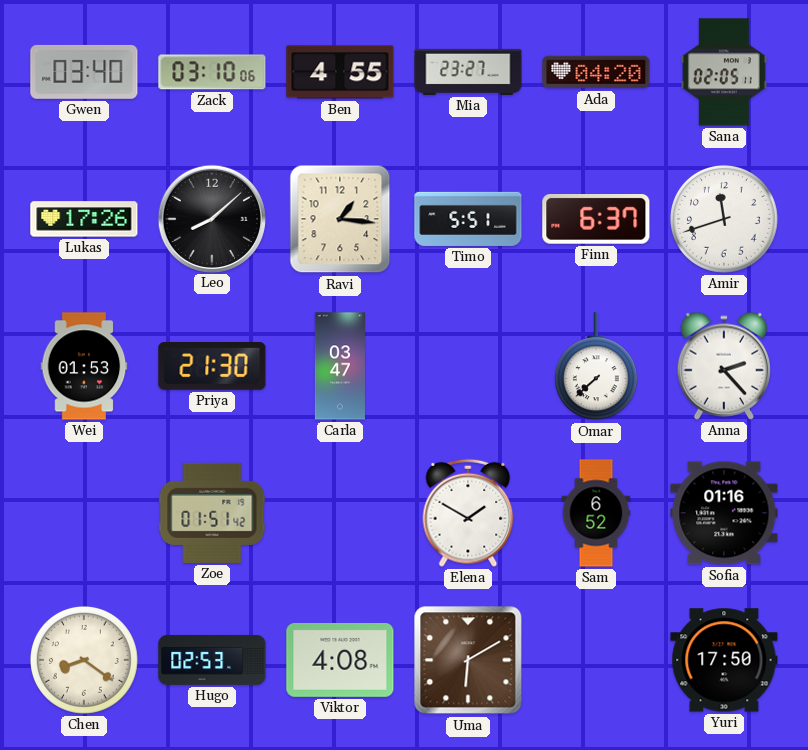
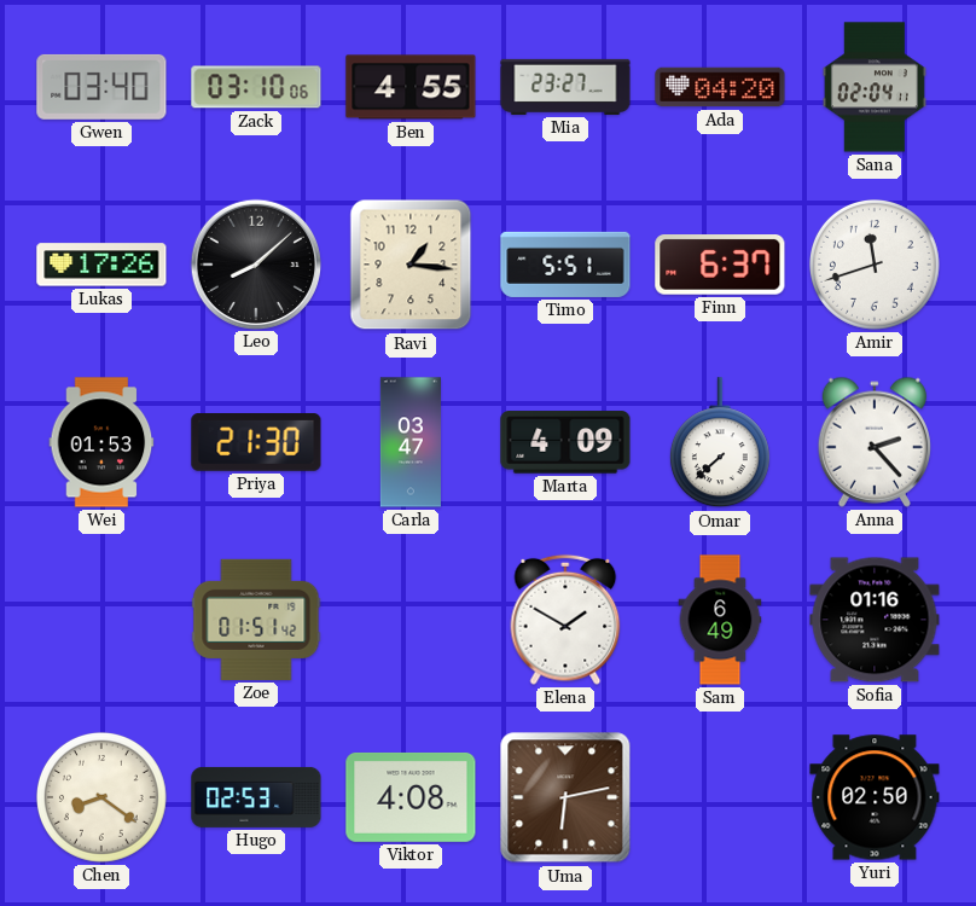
Sana: 02:05 -> 02:04 (875, 87)
Marta: none -> 4:09 (565, 442)
Sam: 6:52 -> 6:49 (720, 620)
Uma: 6:10 -> 6:13 (565, 797)
Yuri: 17:50 -> 02:50 (875, 797)
